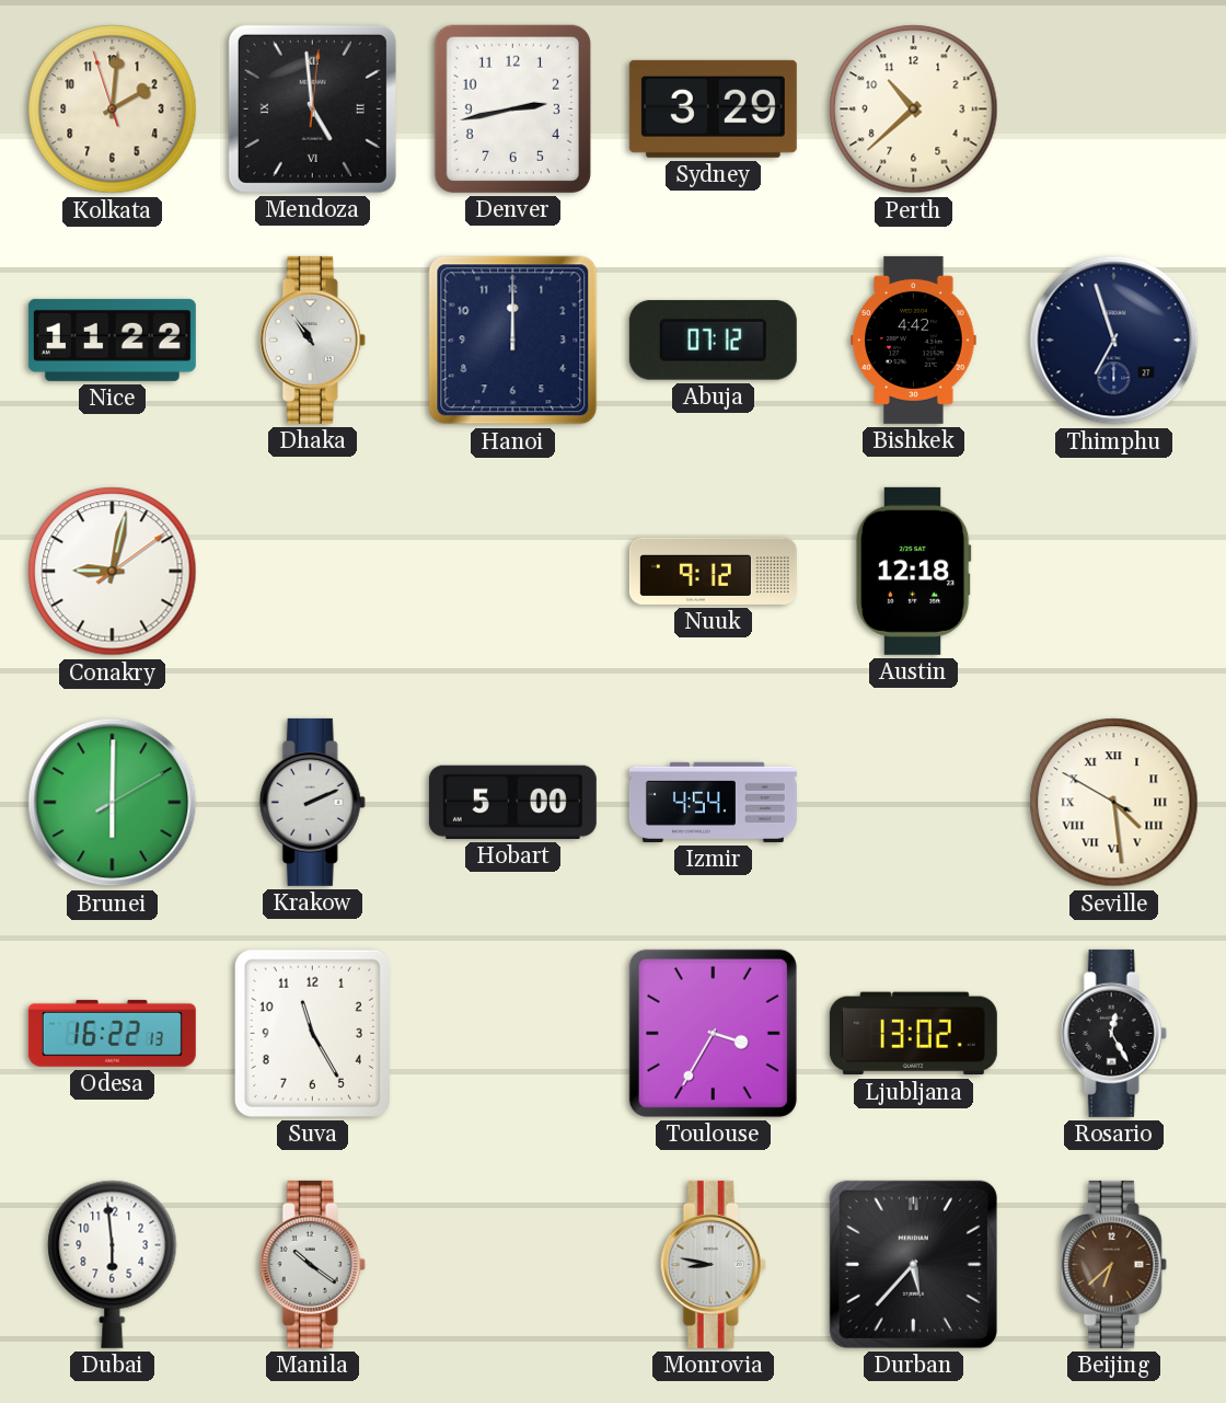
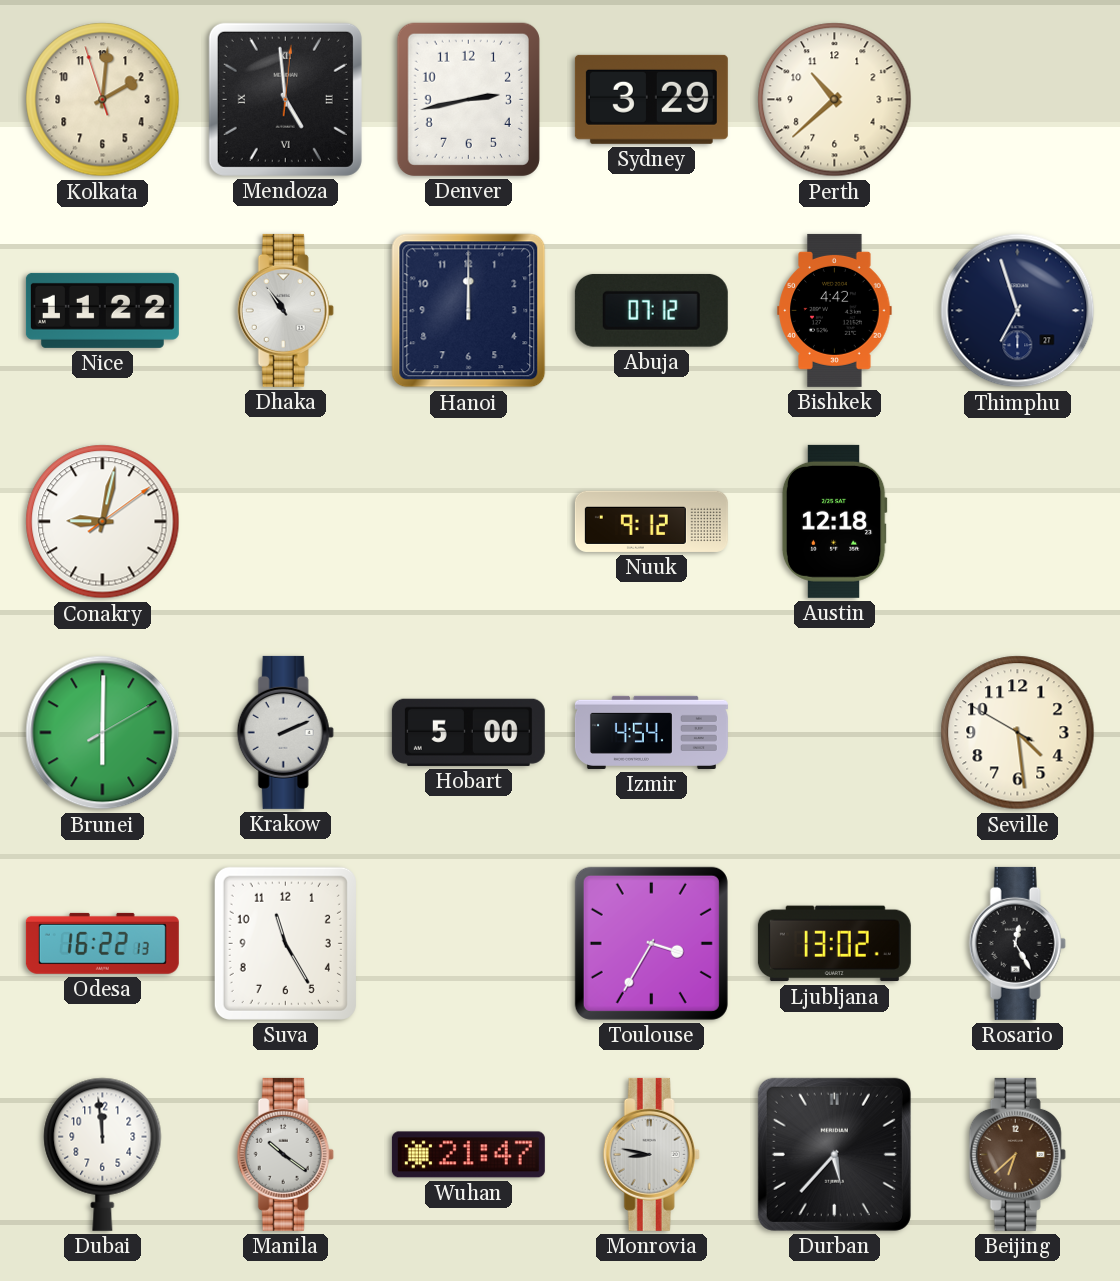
Seville numerals: Roman -> Arabic (1018, 733)
Dubai: 5:59 -> 11:59 (103, 1154)
Wuhan: none -> 21:47 (468, 1155)
